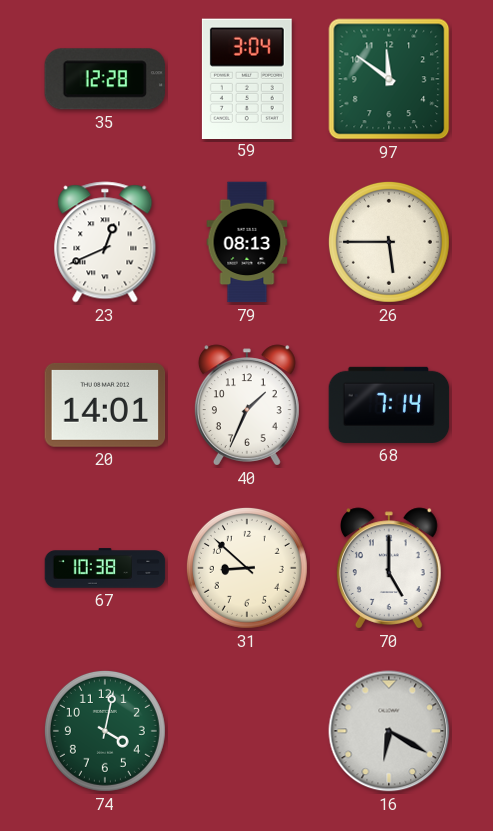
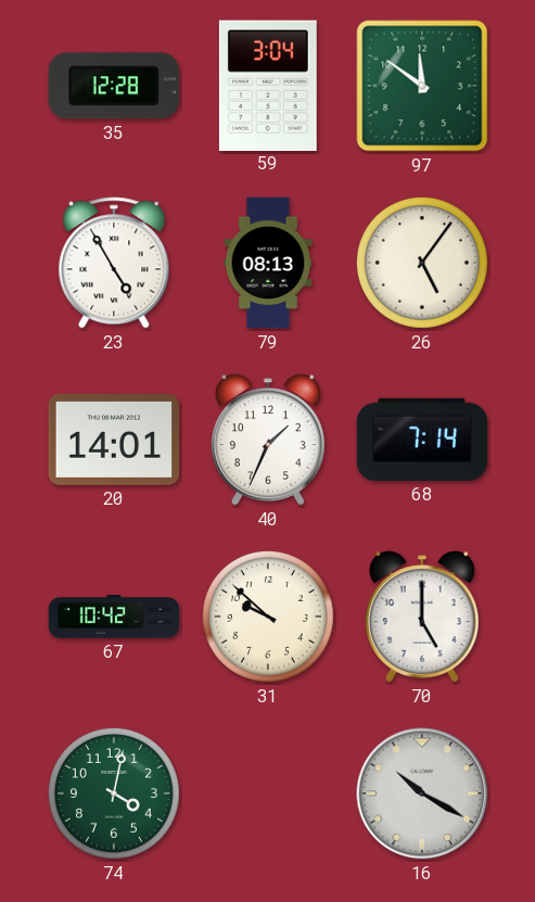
23: 12:41 -> 4:55 (114, 263)
26: 5:45 -> 5:06 (422, 263)
67: 10:38 -> 10:42 (114, 617)
31: 8:52 -> 9:52 (268, 617)
16: 6:20 -> 10:20 (422, 793)
